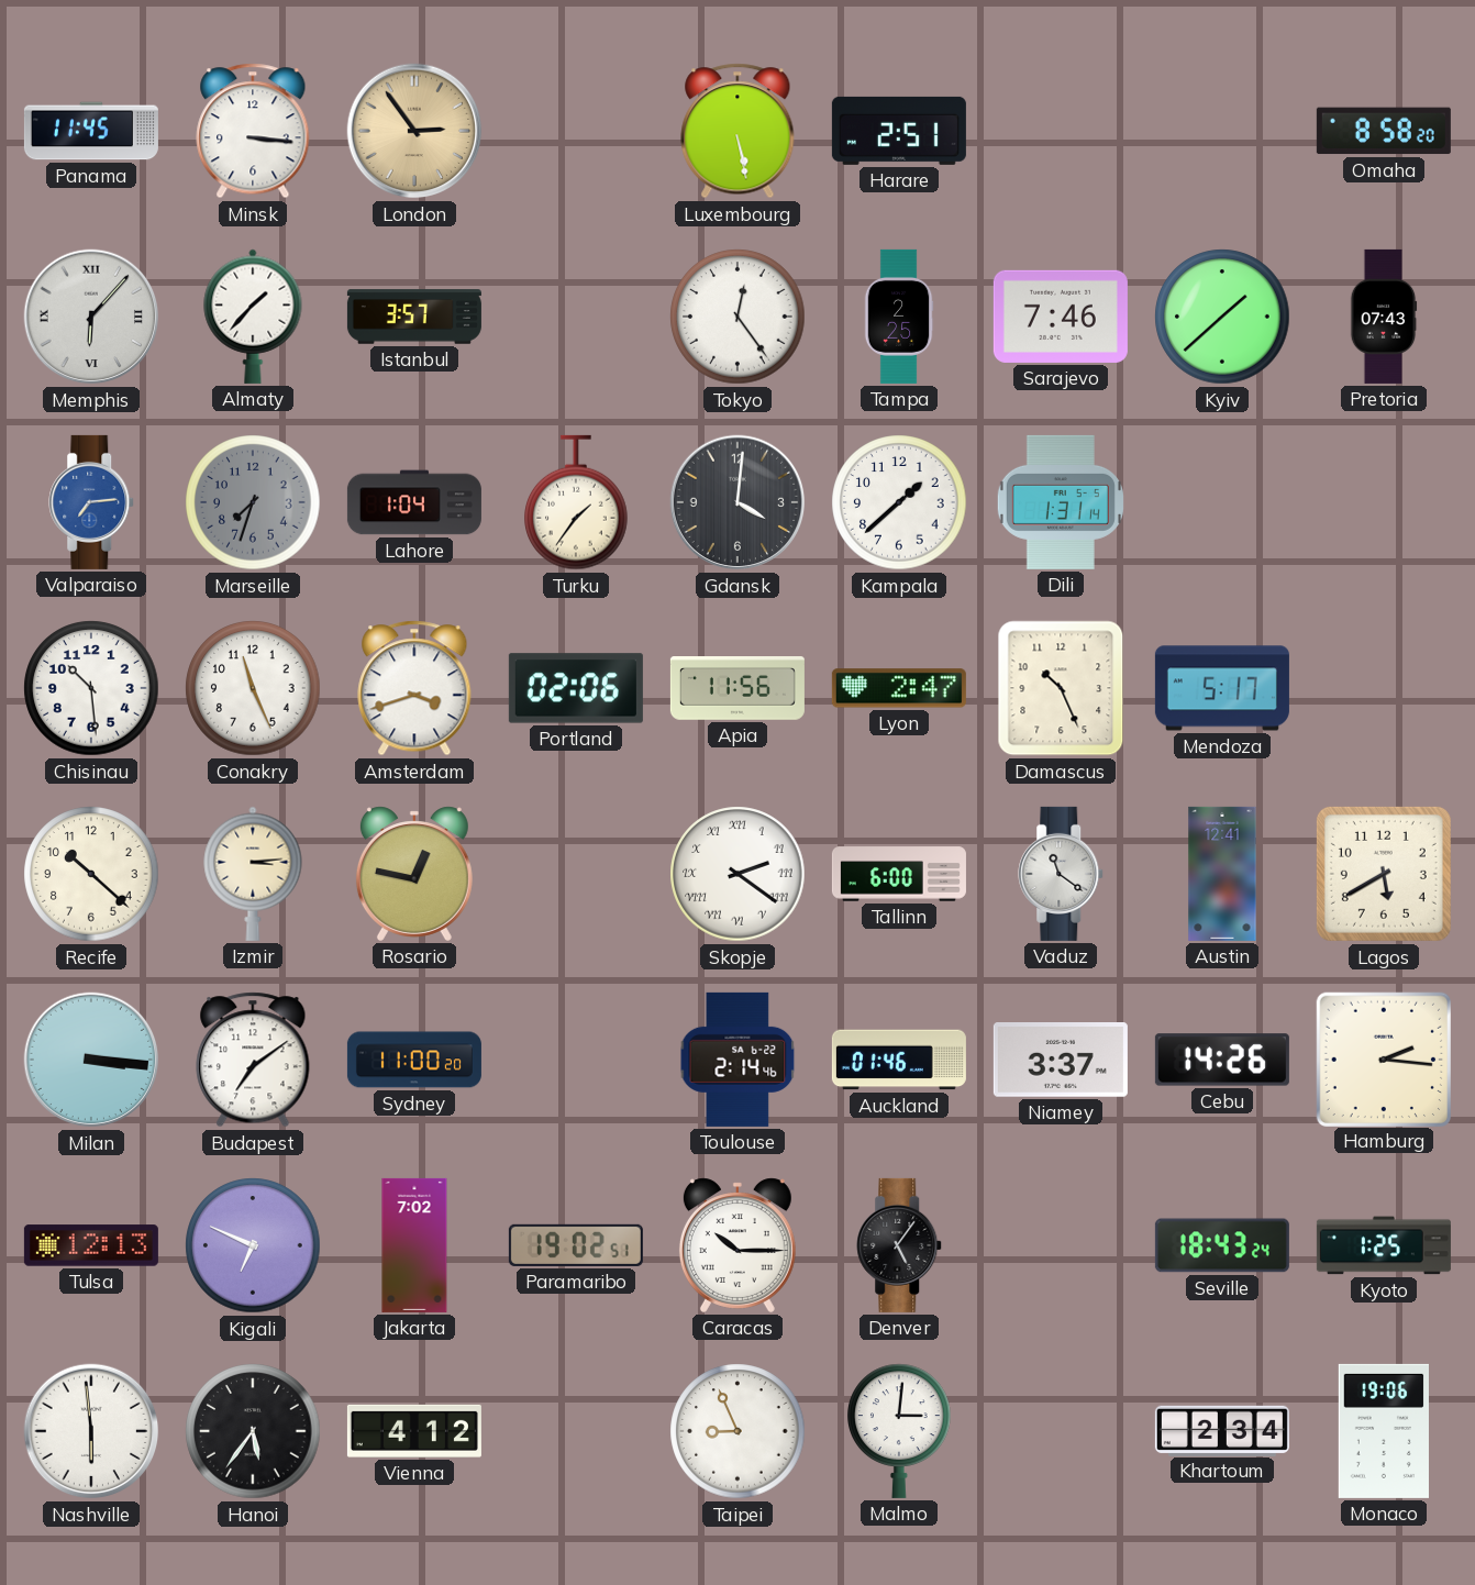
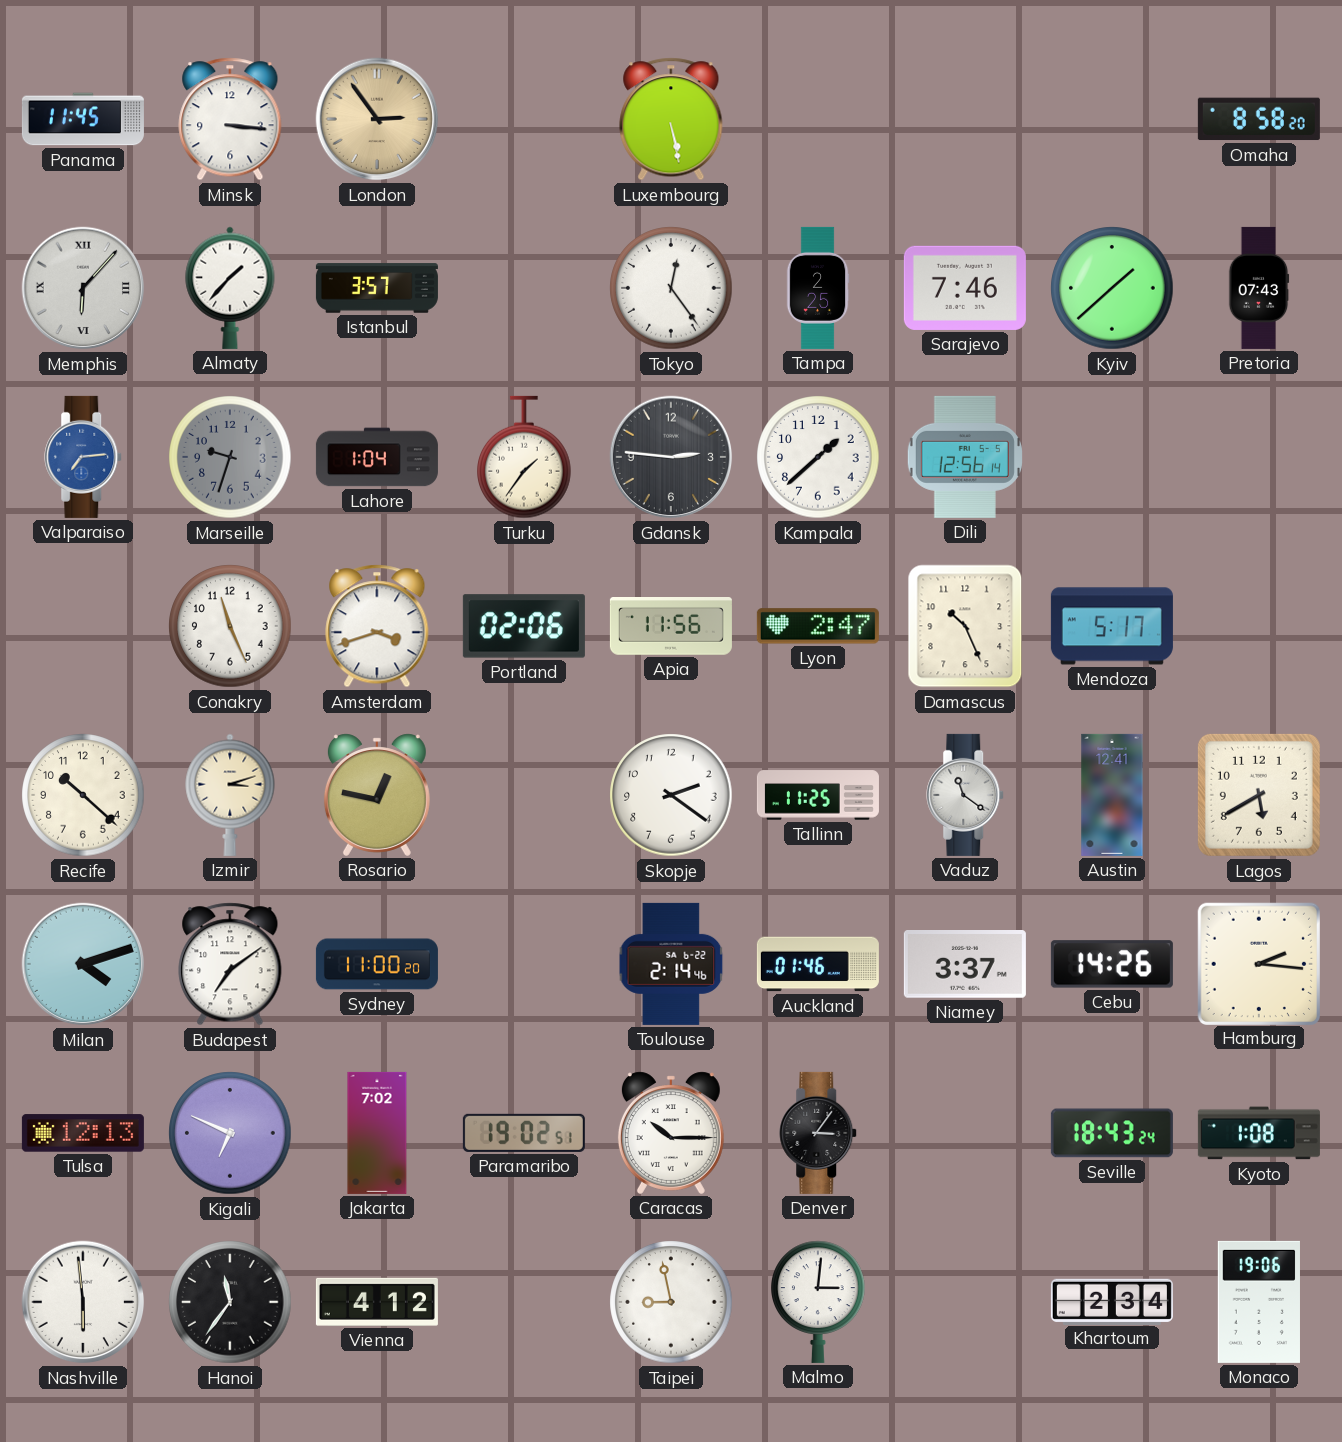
Harare: 2:51 -> none (899, 131)
Marseille: 7:33 -> 9:33 (230, 457)
Gdansk: 4:01 -> 2:46 (671, 457)
Dili: 1:31 -> 12:56 (965, 457)
Chisinau: 10:29 -> none (91, 688)
Izmir: 3:14 -> 3:12 (230, 795)
Skopje numerals: Roman -> Arabic (671, 795)
Tallinn: 6:00 -> 11:25 (818, 795)
Milan: 3:16 -> 4:12 (83, 964)
Denver: 5:06 -> 3:06 (819, 1133)
Kyoto: 1:25 -> 1:08 (1259, 1133)
Hanoi: 5:36 -> 11:36 (230, 1302)
Taipei: 8:56 -> 8:58 (671, 1302)
